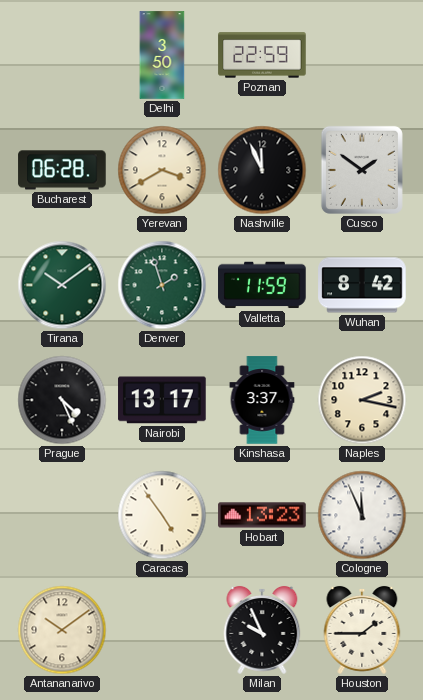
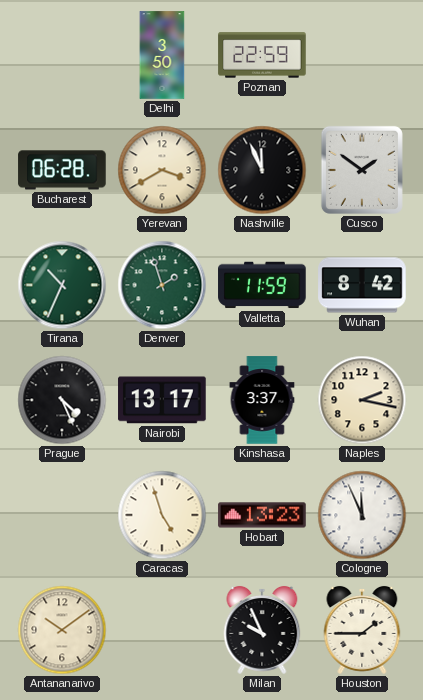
Tirana: 10:09 -> 10:34 (62, 285)
Caracas: 4:54 -> 4:57 (162, 515)
